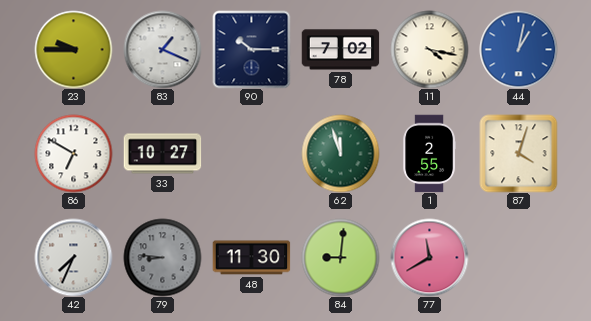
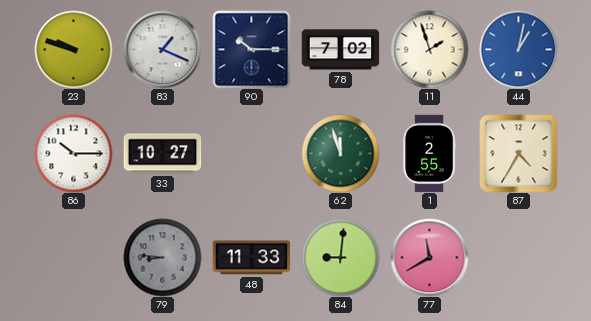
23: 9:45 -> 9:48 (73, 49)
11: 4:17 -> 1:57 (429, 49)
86: 6:50 -> 10:15 (73, 153)
87: 4:03 -> 4:35 (518, 153)
42: 7:34 -> none (73, 257)
48: 11:30 -> 11:33 (251, 258)
